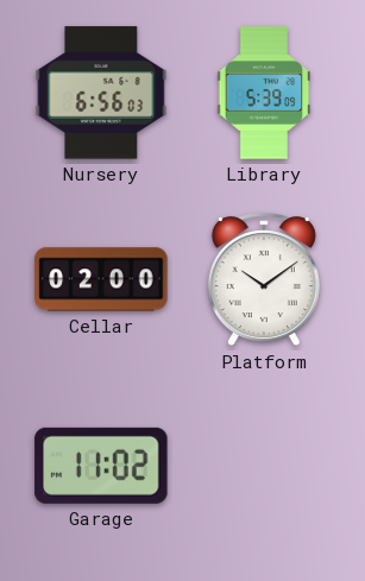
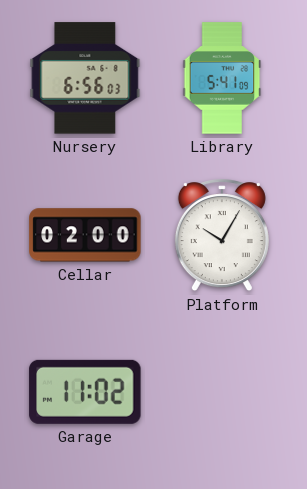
Library: 5:39 -> 5:41 (222, 78)
Platform: 10:09 -> 10:05 (222, 236)
